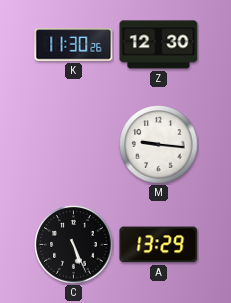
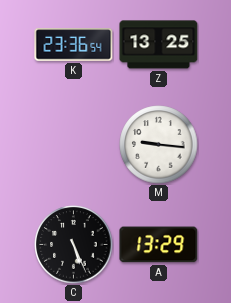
K: 11:30 -> 23:36 (74, 45)
Z: 12:30 -> 13:25 (159, 45)
